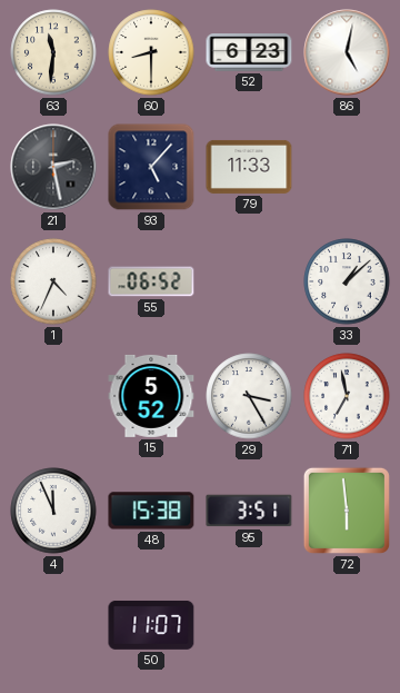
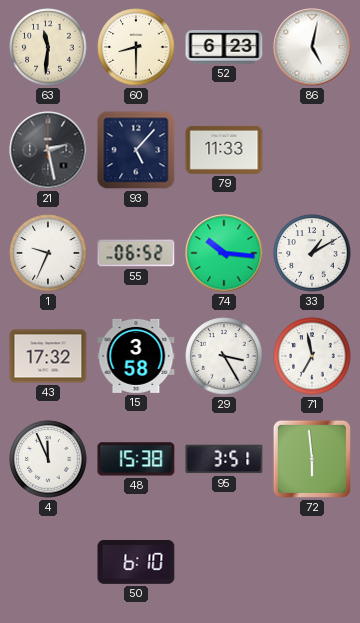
1: 4:34 -> 9:34 (48, 253)
74: none -> 10:16 (224, 253)
33: 1:08 -> 1:10 (312, 253)
43: none -> 17:32 (48, 356)
15: 5:52 -> 3:58 (136, 356)
50: 11:07 -> 6:10 (136, 562)
